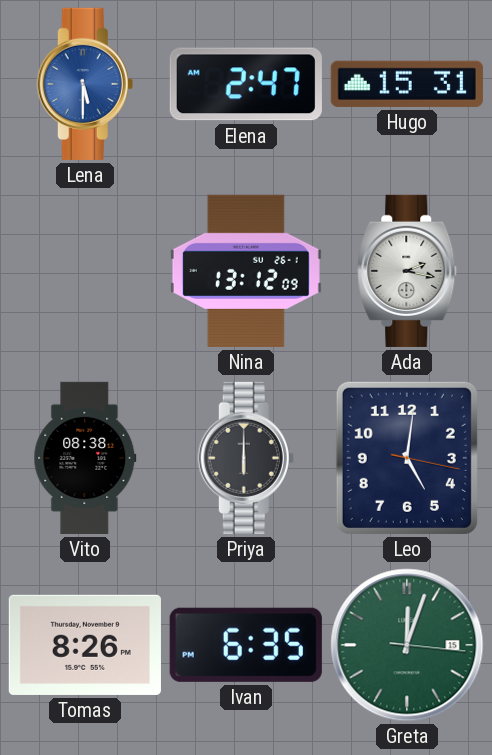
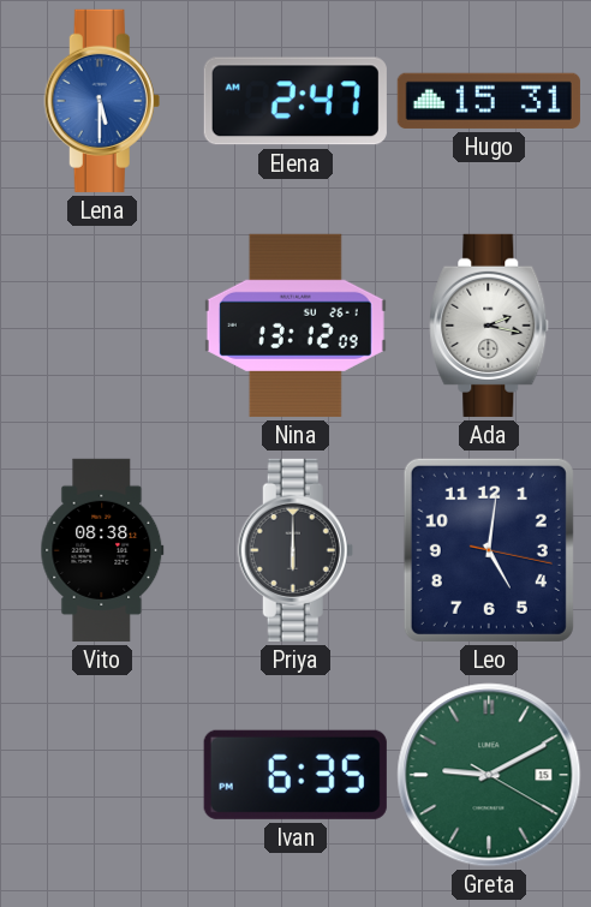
Tomas: 8:26 -> none (85, 645)
Greta: 12:03 -> 9:10 (489, 775)
